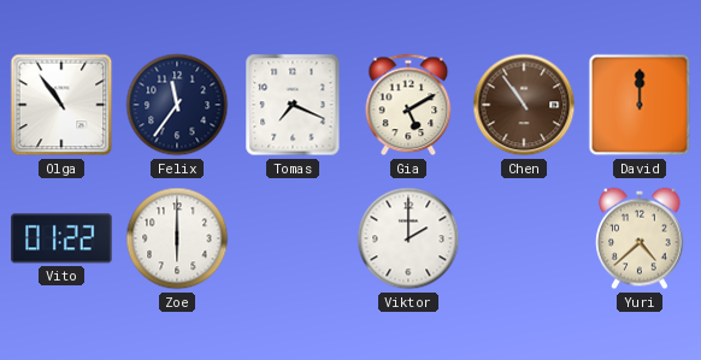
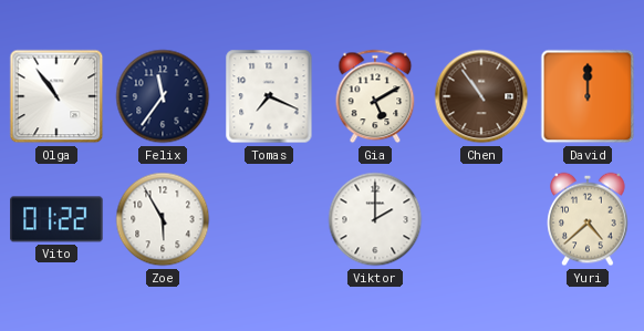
Zoe: 6:00 -> 5:55 (163, 219)
